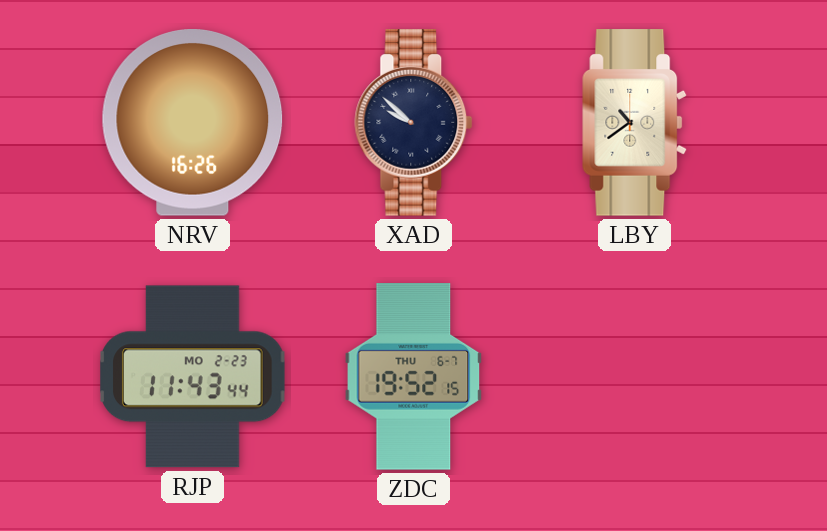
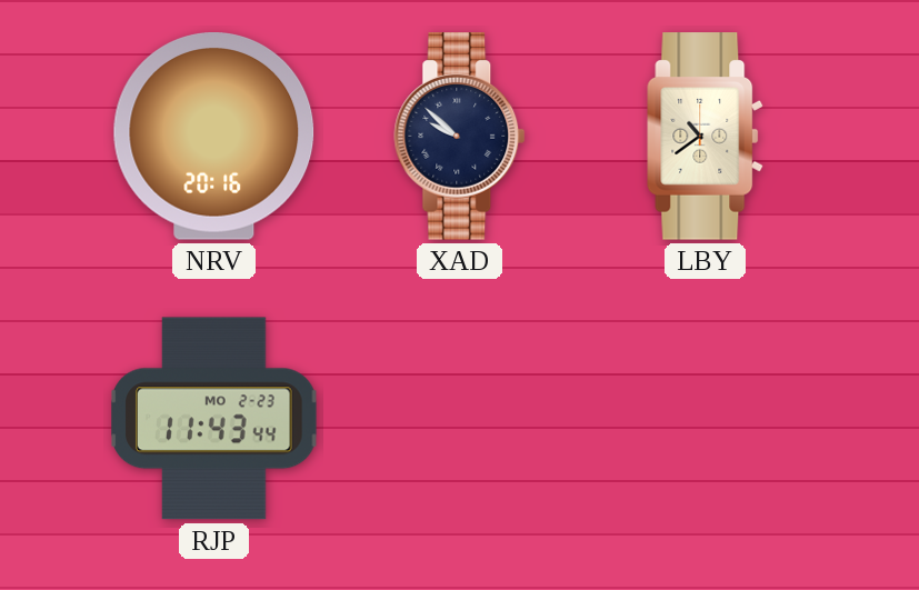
NRV: 16:26 -> 20:16 (214, 137)
ZDC: 19:52 -> none (414, 377)
